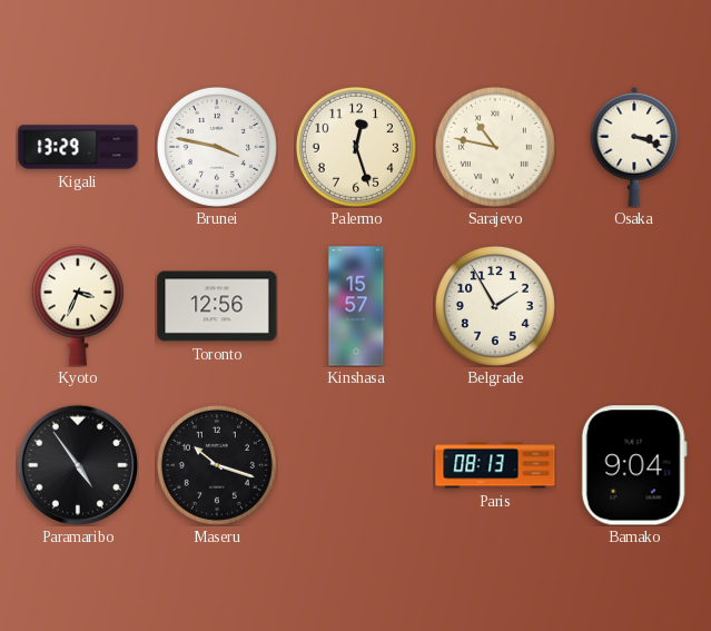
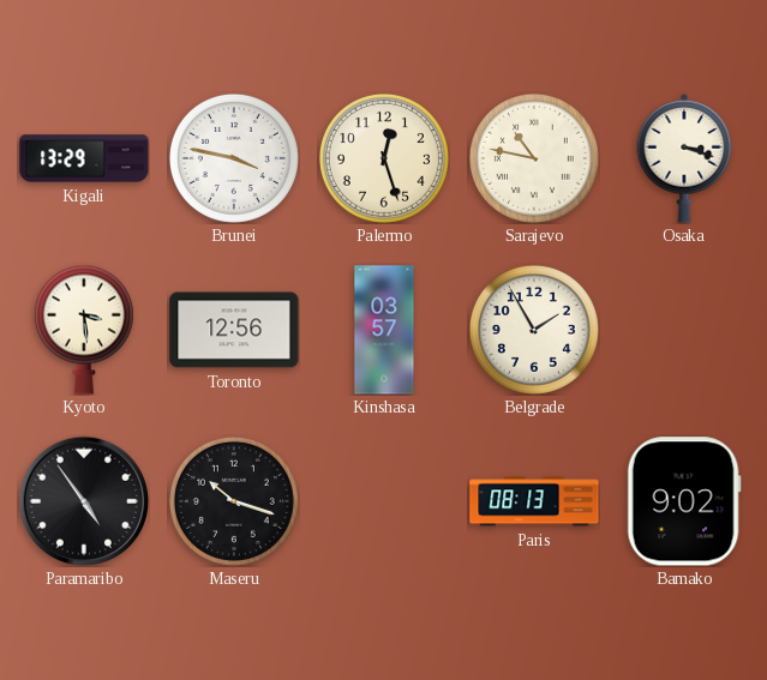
Kyoto: 3:34 -> 3:29 (84, 330)
Kinshasa: 15:57 -> 03:57 (384, 330)
Bamako: 9:04 -> 9:02 (684, 501)
